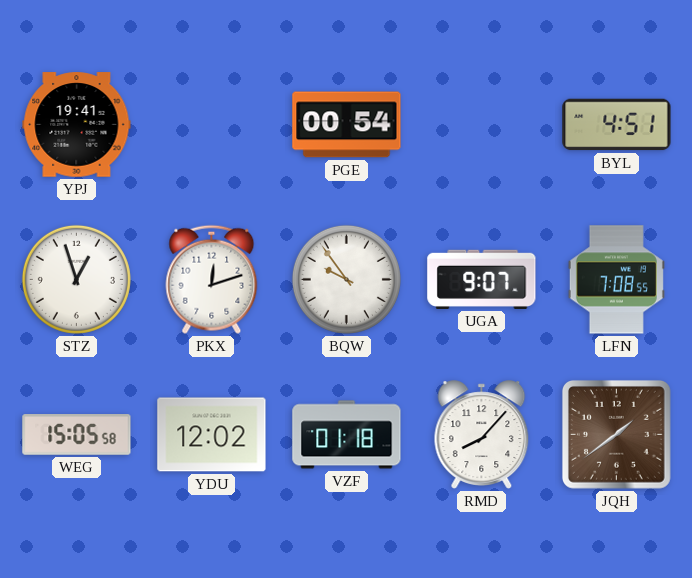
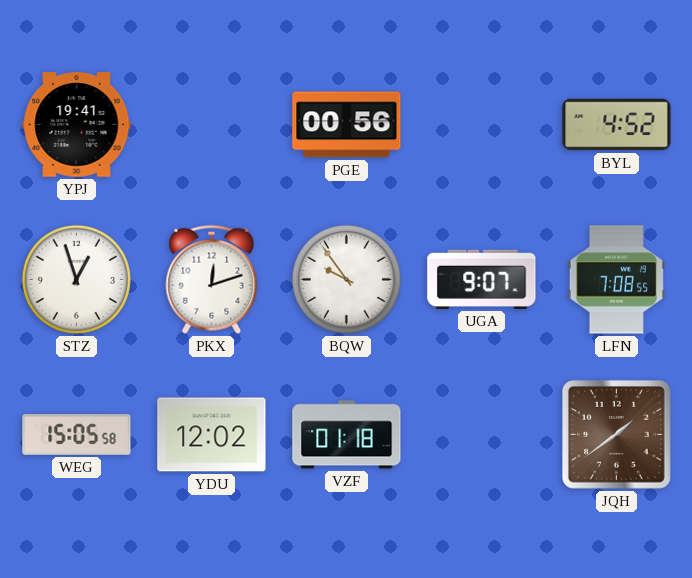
PGE: 00:54 -> 00:56 (347, 125)
BYL: 4:51 -> 4:52 (617, 125)
RMD: 8:07 -> none (482, 435)
